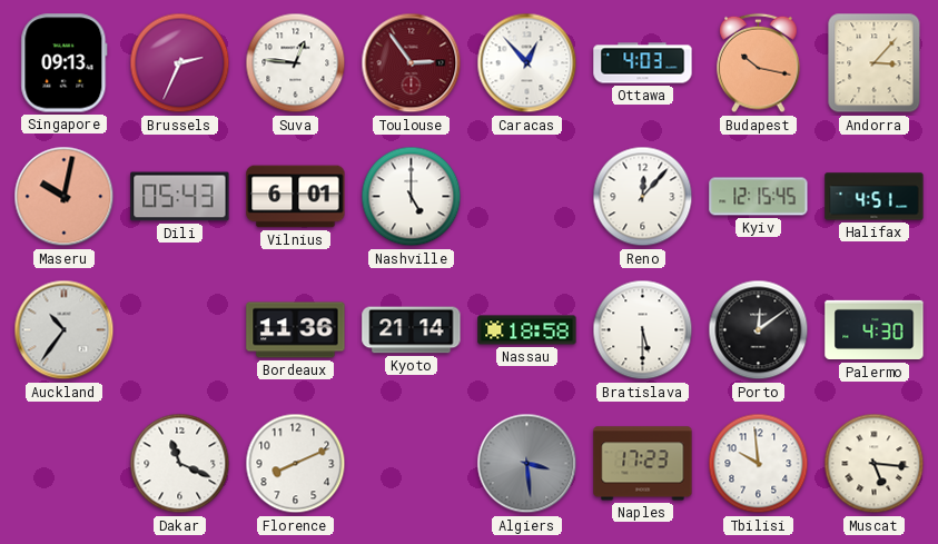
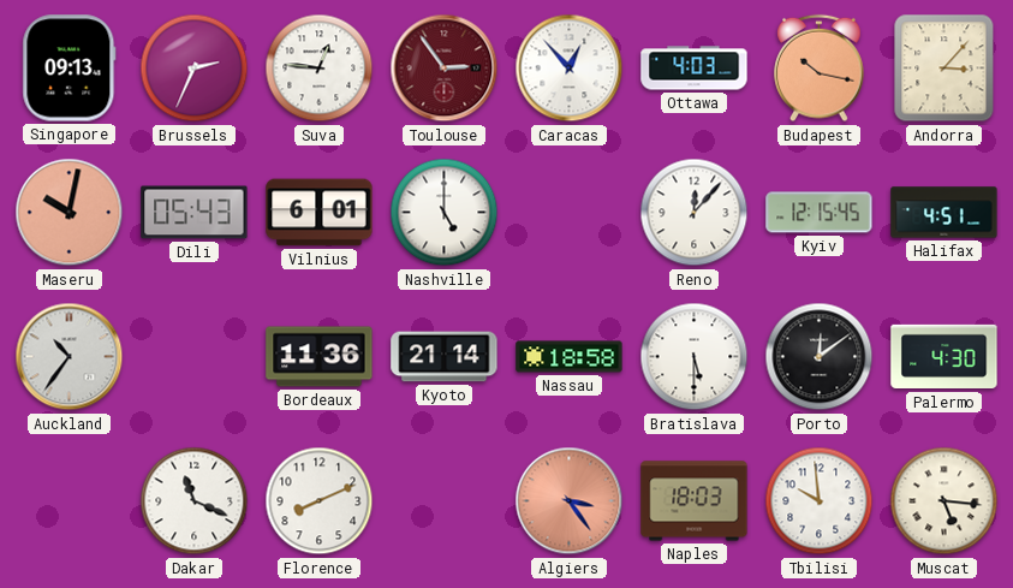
Algiers: 3:29 -> 3:24 (570, 501)
Algiers dial: grey -> salmon (570, 501)
Naples: 17:23 -> 18:03 (695, 501)
